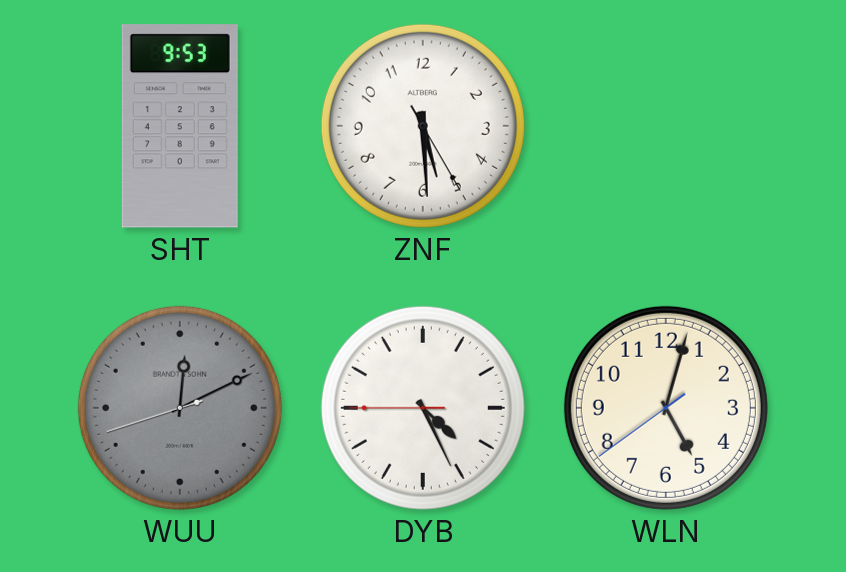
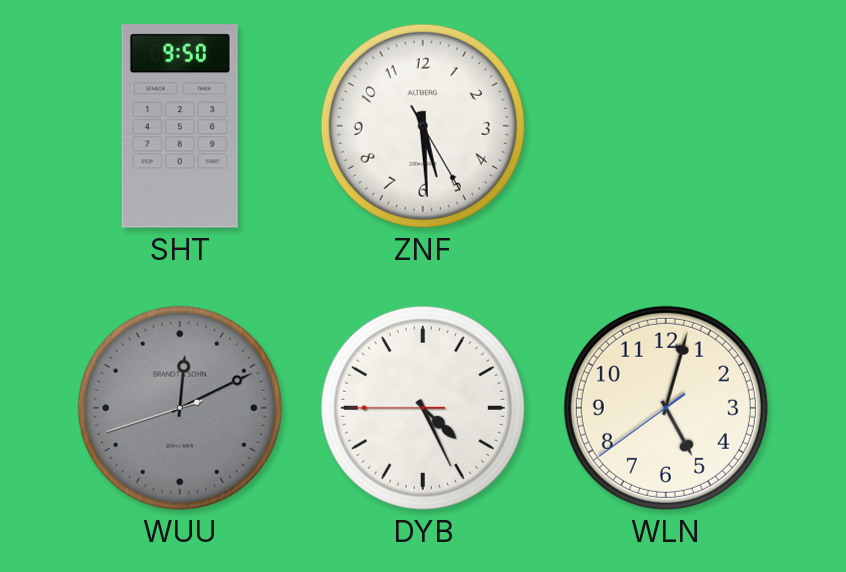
SHT: 9:53 -> 9:50 (180, 126)
